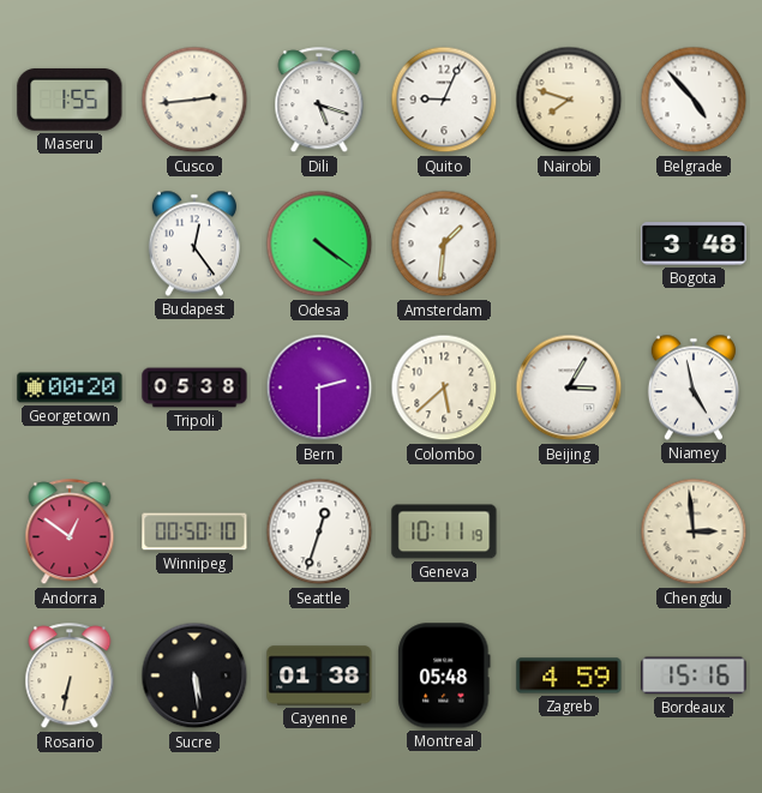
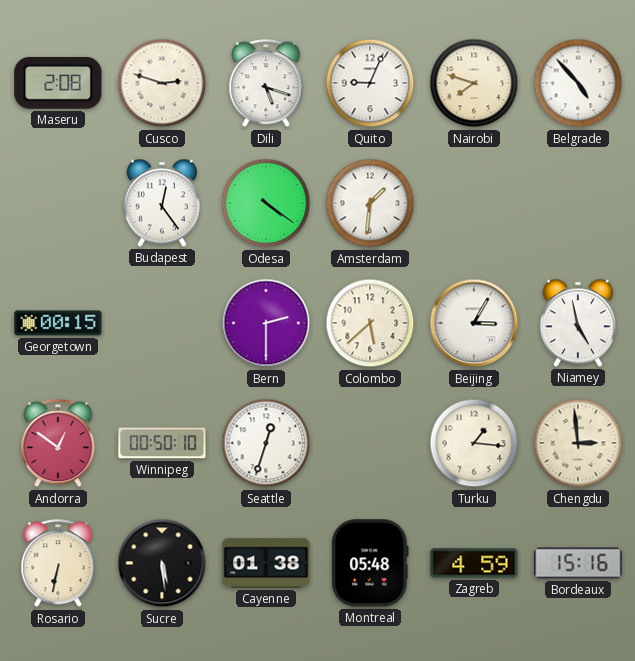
Maseru: 1:55 -> 2:08 (58, 83)
Cusco: 2:44 -> 2:48 (162, 83)
Bogota: 3:48 -> none (694, 244)
Georgetown: 00:20 -> 00:15 (58, 323)
Tripoli: 05:38 -> none (194, 388)
Geneva: 10:11 -> none (444, 531)
Turku: none -> 1:16 (474, 443)
